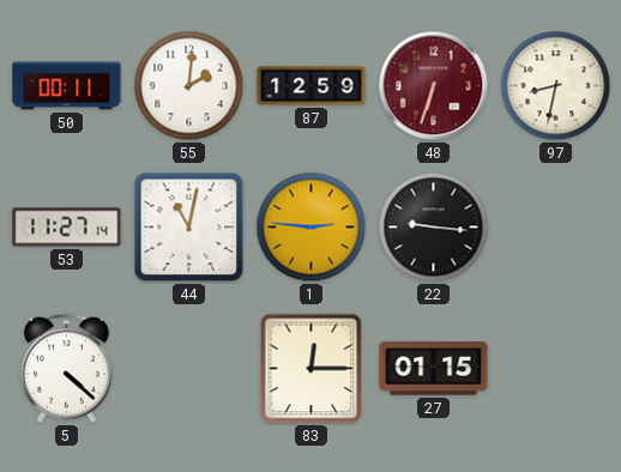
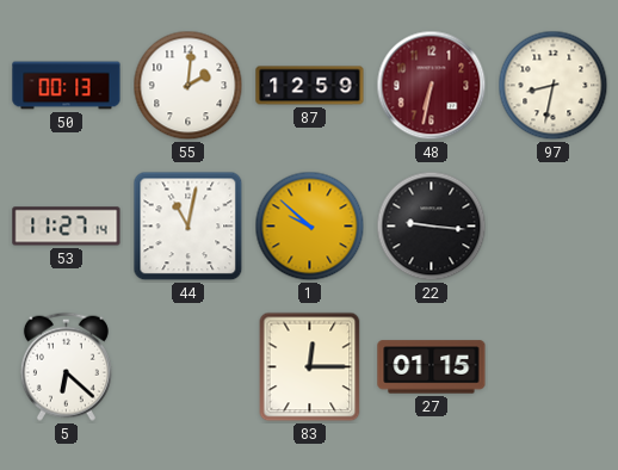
50: 00:11 -> 00:13 (67, 86)
48: 6:33 -> 6:32 (432, 86)
1: 2:46 -> 9:52 (310, 227)
5: 4:22 -> 6:22 (66, 366)
